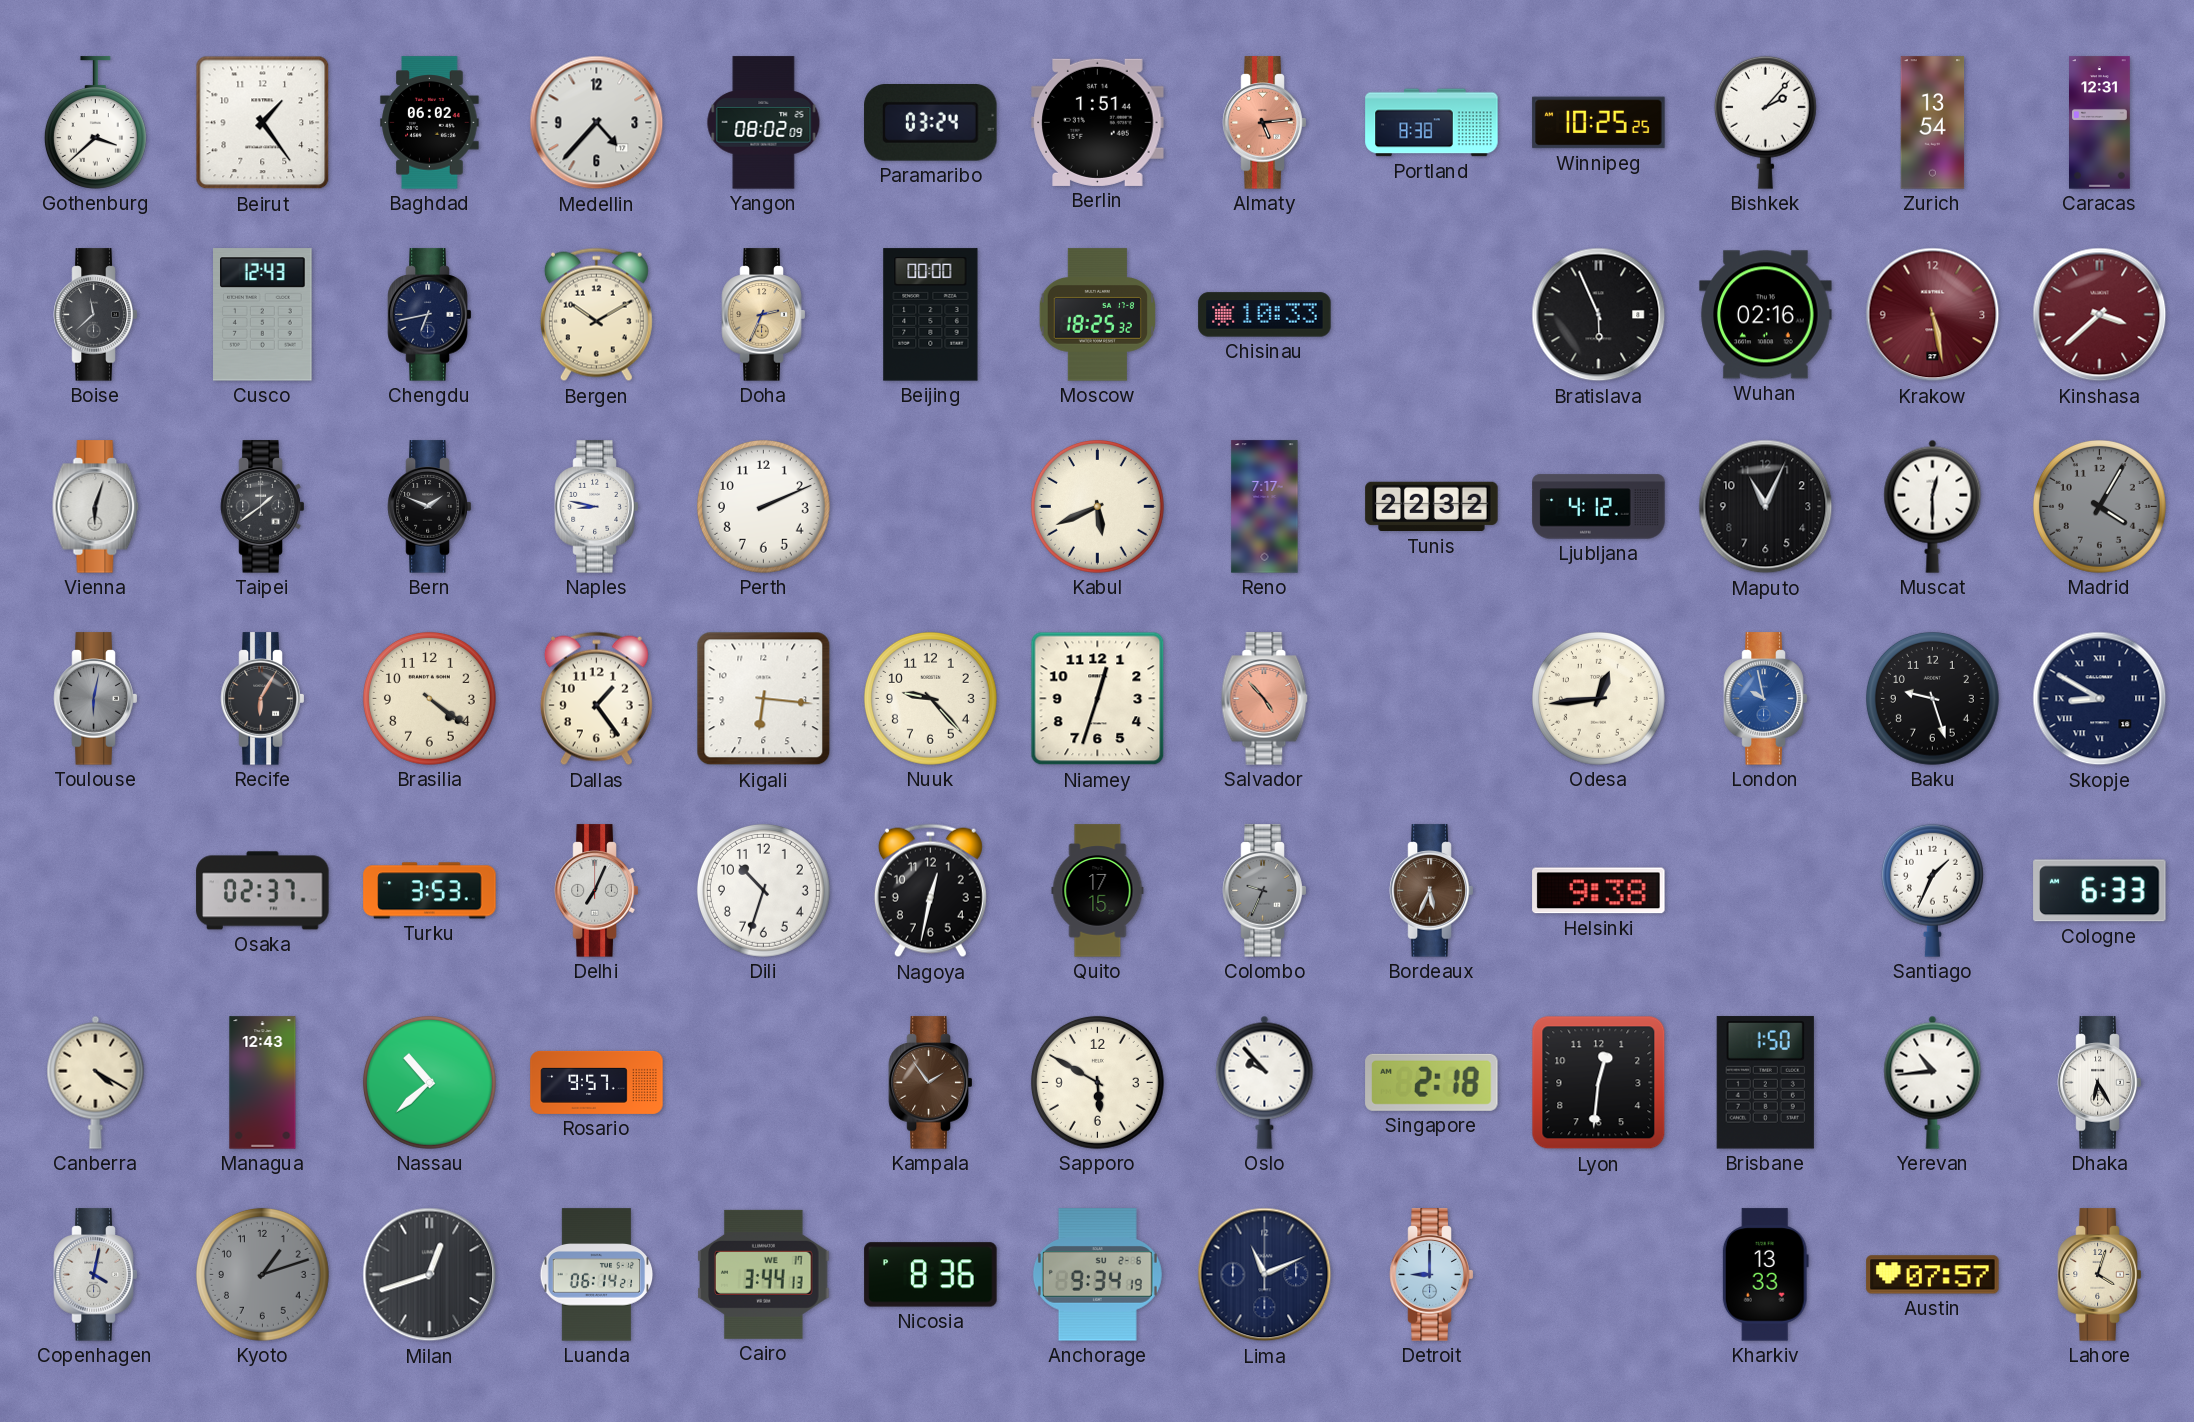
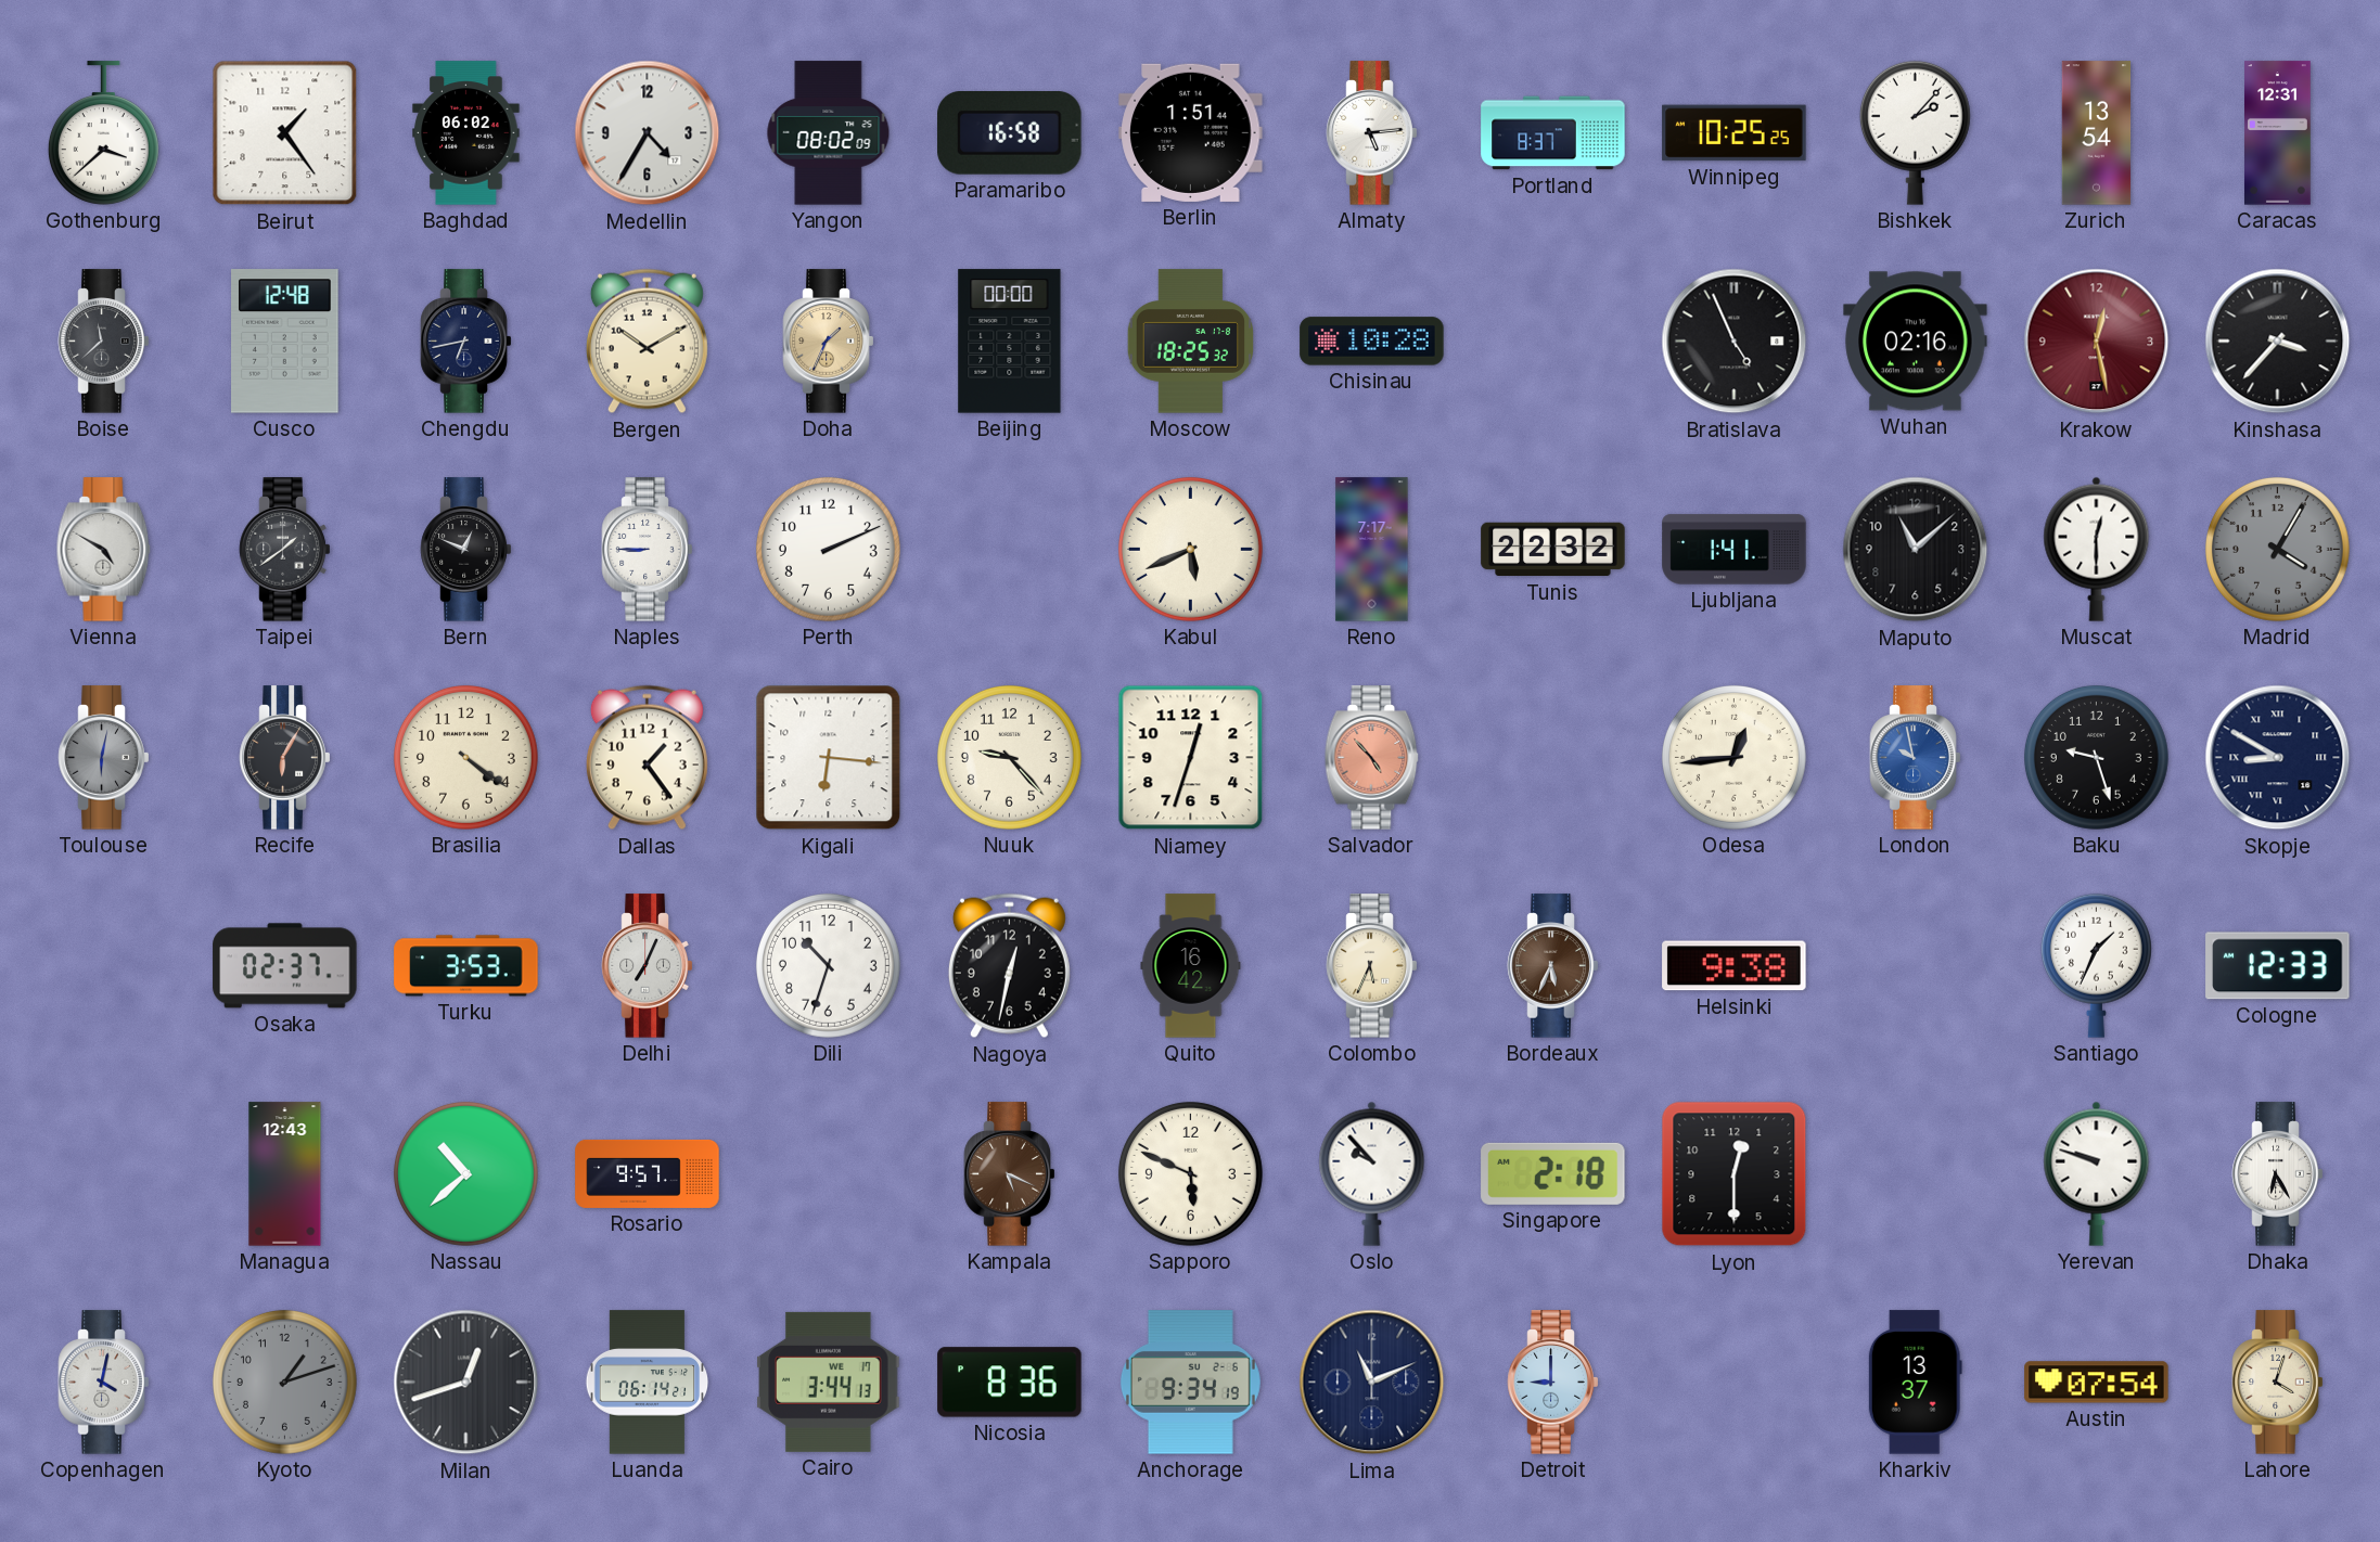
Medellin: 4:37 -> 4:35 (648, 133)
Paramaribo: 03:24 -> 16:58 (1010, 133)
Almaty dial: salmon -> white (1372, 133)
Portland: 8:38 -> 8:37 (1553, 133)
Cusco: 12:43 -> 12:48 (285, 342)
Doha: 2:34 -> 1:34 (829, 342)
Chisinau: 10:33 -> 10:28 (1372, 342)
Bratislava: 5:56 -> 4:56 (1735, 342)
Krakow: 5:28 -> 12:28 (2097, 342)
Kinshasa: 3:38 -> 3:37 (2278, 342)
Kinshasa dial: burgundy -> black (2278, 342)
Vienna: 6:03 -> 4:50 (104, 550)
Bern: 1:49 -> 12:49 (466, 550)
Naples: 8:47 -> 8:45 (648, 550)
Ljubljana: 4:12 -> 1:41 (1735, 550)
Maputo: 11:04 -> 11:08 (1916, 550)
Quito: 17:15 -> 16:42 (1191, 966)
Colombo: 9:34 -> 5:34 (1372, 966)
Colombo dial: grey -> cream (1372, 966)
Cologne: 6:33 -> 12:33 (2278, 966)
Canberra: 4:20 -> none (96, 1082)
Kampala: 1:54 -> 5:19 (1010, 1174)
Sapporo: 5:50 -> 5:49 (1190, 1173)
Lyon: 12:31 -> 12:30 (1735, 1174)
Brisbane: 1:50 -> none (1765, 1083)
Yerevan: 10:44 -> 9:48 (2097, 1173)
Kharkiv: 13:33 -> 13:37 (1915, 1383)
Austin: 07:57 -> 07:54 (2097, 1383)
